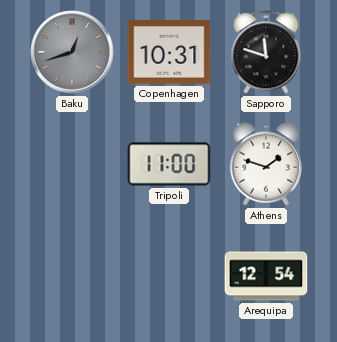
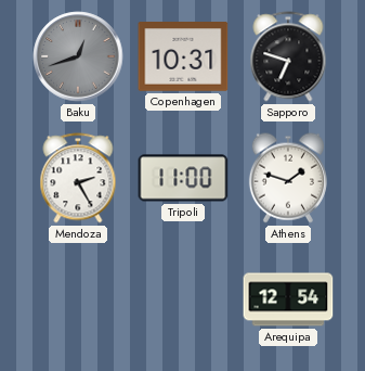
Sapporo: 11:48 -> 6:48 (288, 56)
Mendoza: none -> 2:25 (78, 178)
